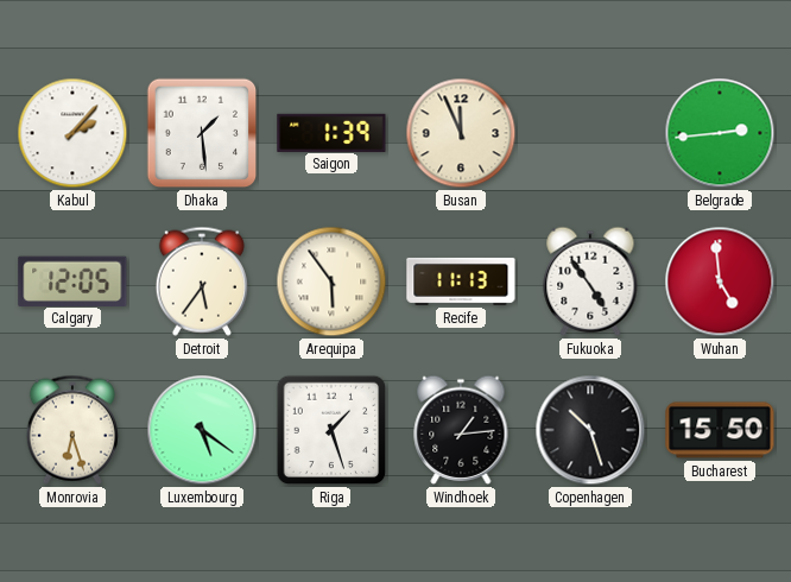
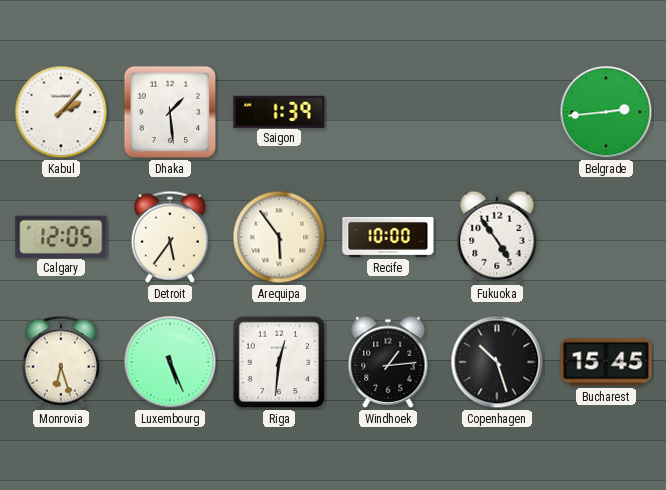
Busan: 11:56 -> none (461, 133)
Recife: 11:13 -> 10:00 (388, 237)
Wuhan: 4:59 -> none (720, 281)
Luxembourg: 5:21 -> 5:26 (170, 362)
Riga: 1:27 -> 12:31 (279, 362)
Bucharest: 15:50 -> 15:45 (606, 362)
